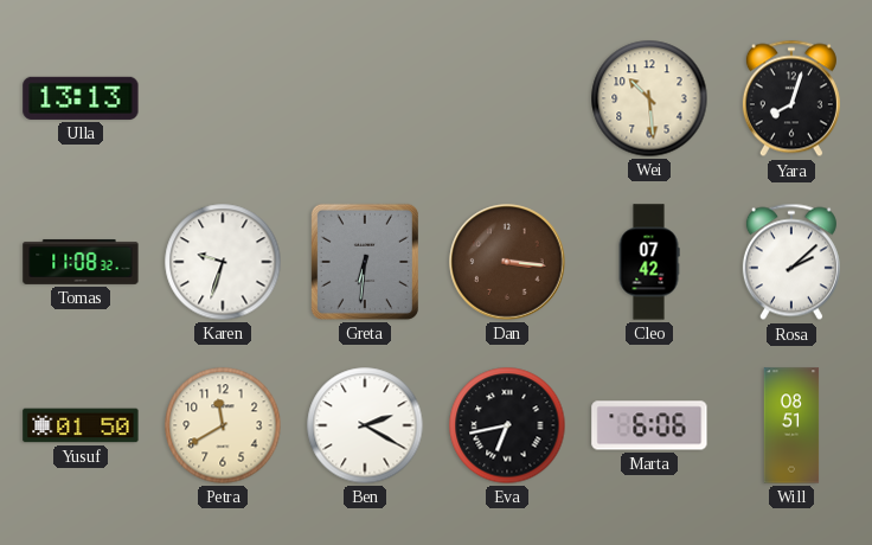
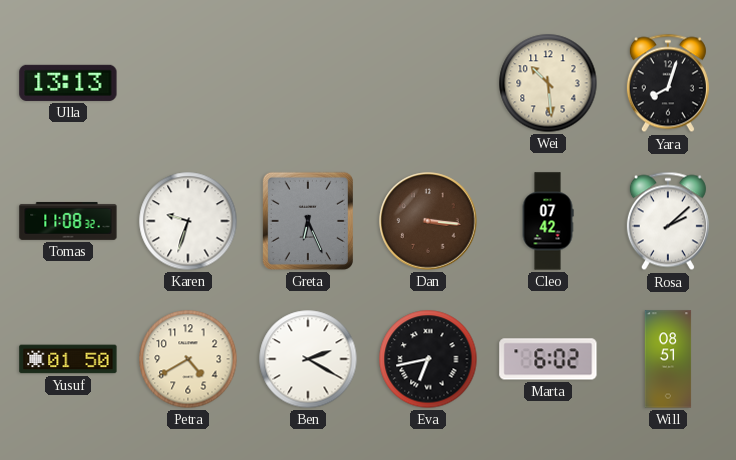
Greta: 6:31 -> 6:26 (308, 221)
Petra: 11:40 -> 4:40 (188, 359)
Marta: 6:06 -> 6:02 (548, 359)
